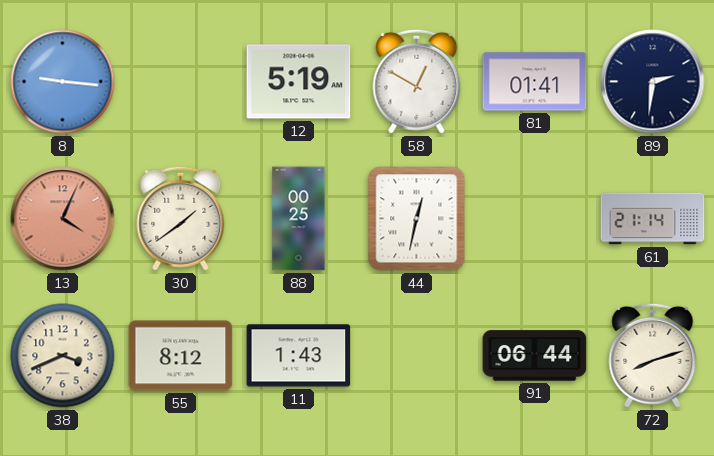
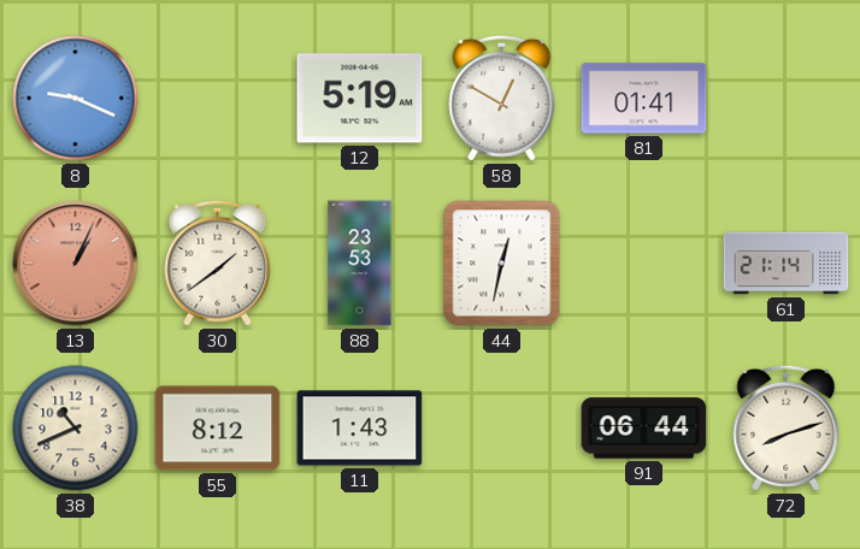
8: 9:16 -> 9:19 (76, 99)
89: 2:31 -> none (653, 82)
13: 4:04 -> 1:04 (76, 264)
88: 00:25 -> 23:53 (360, 264)
38: 3:41 -> 10:41 (76, 429)
